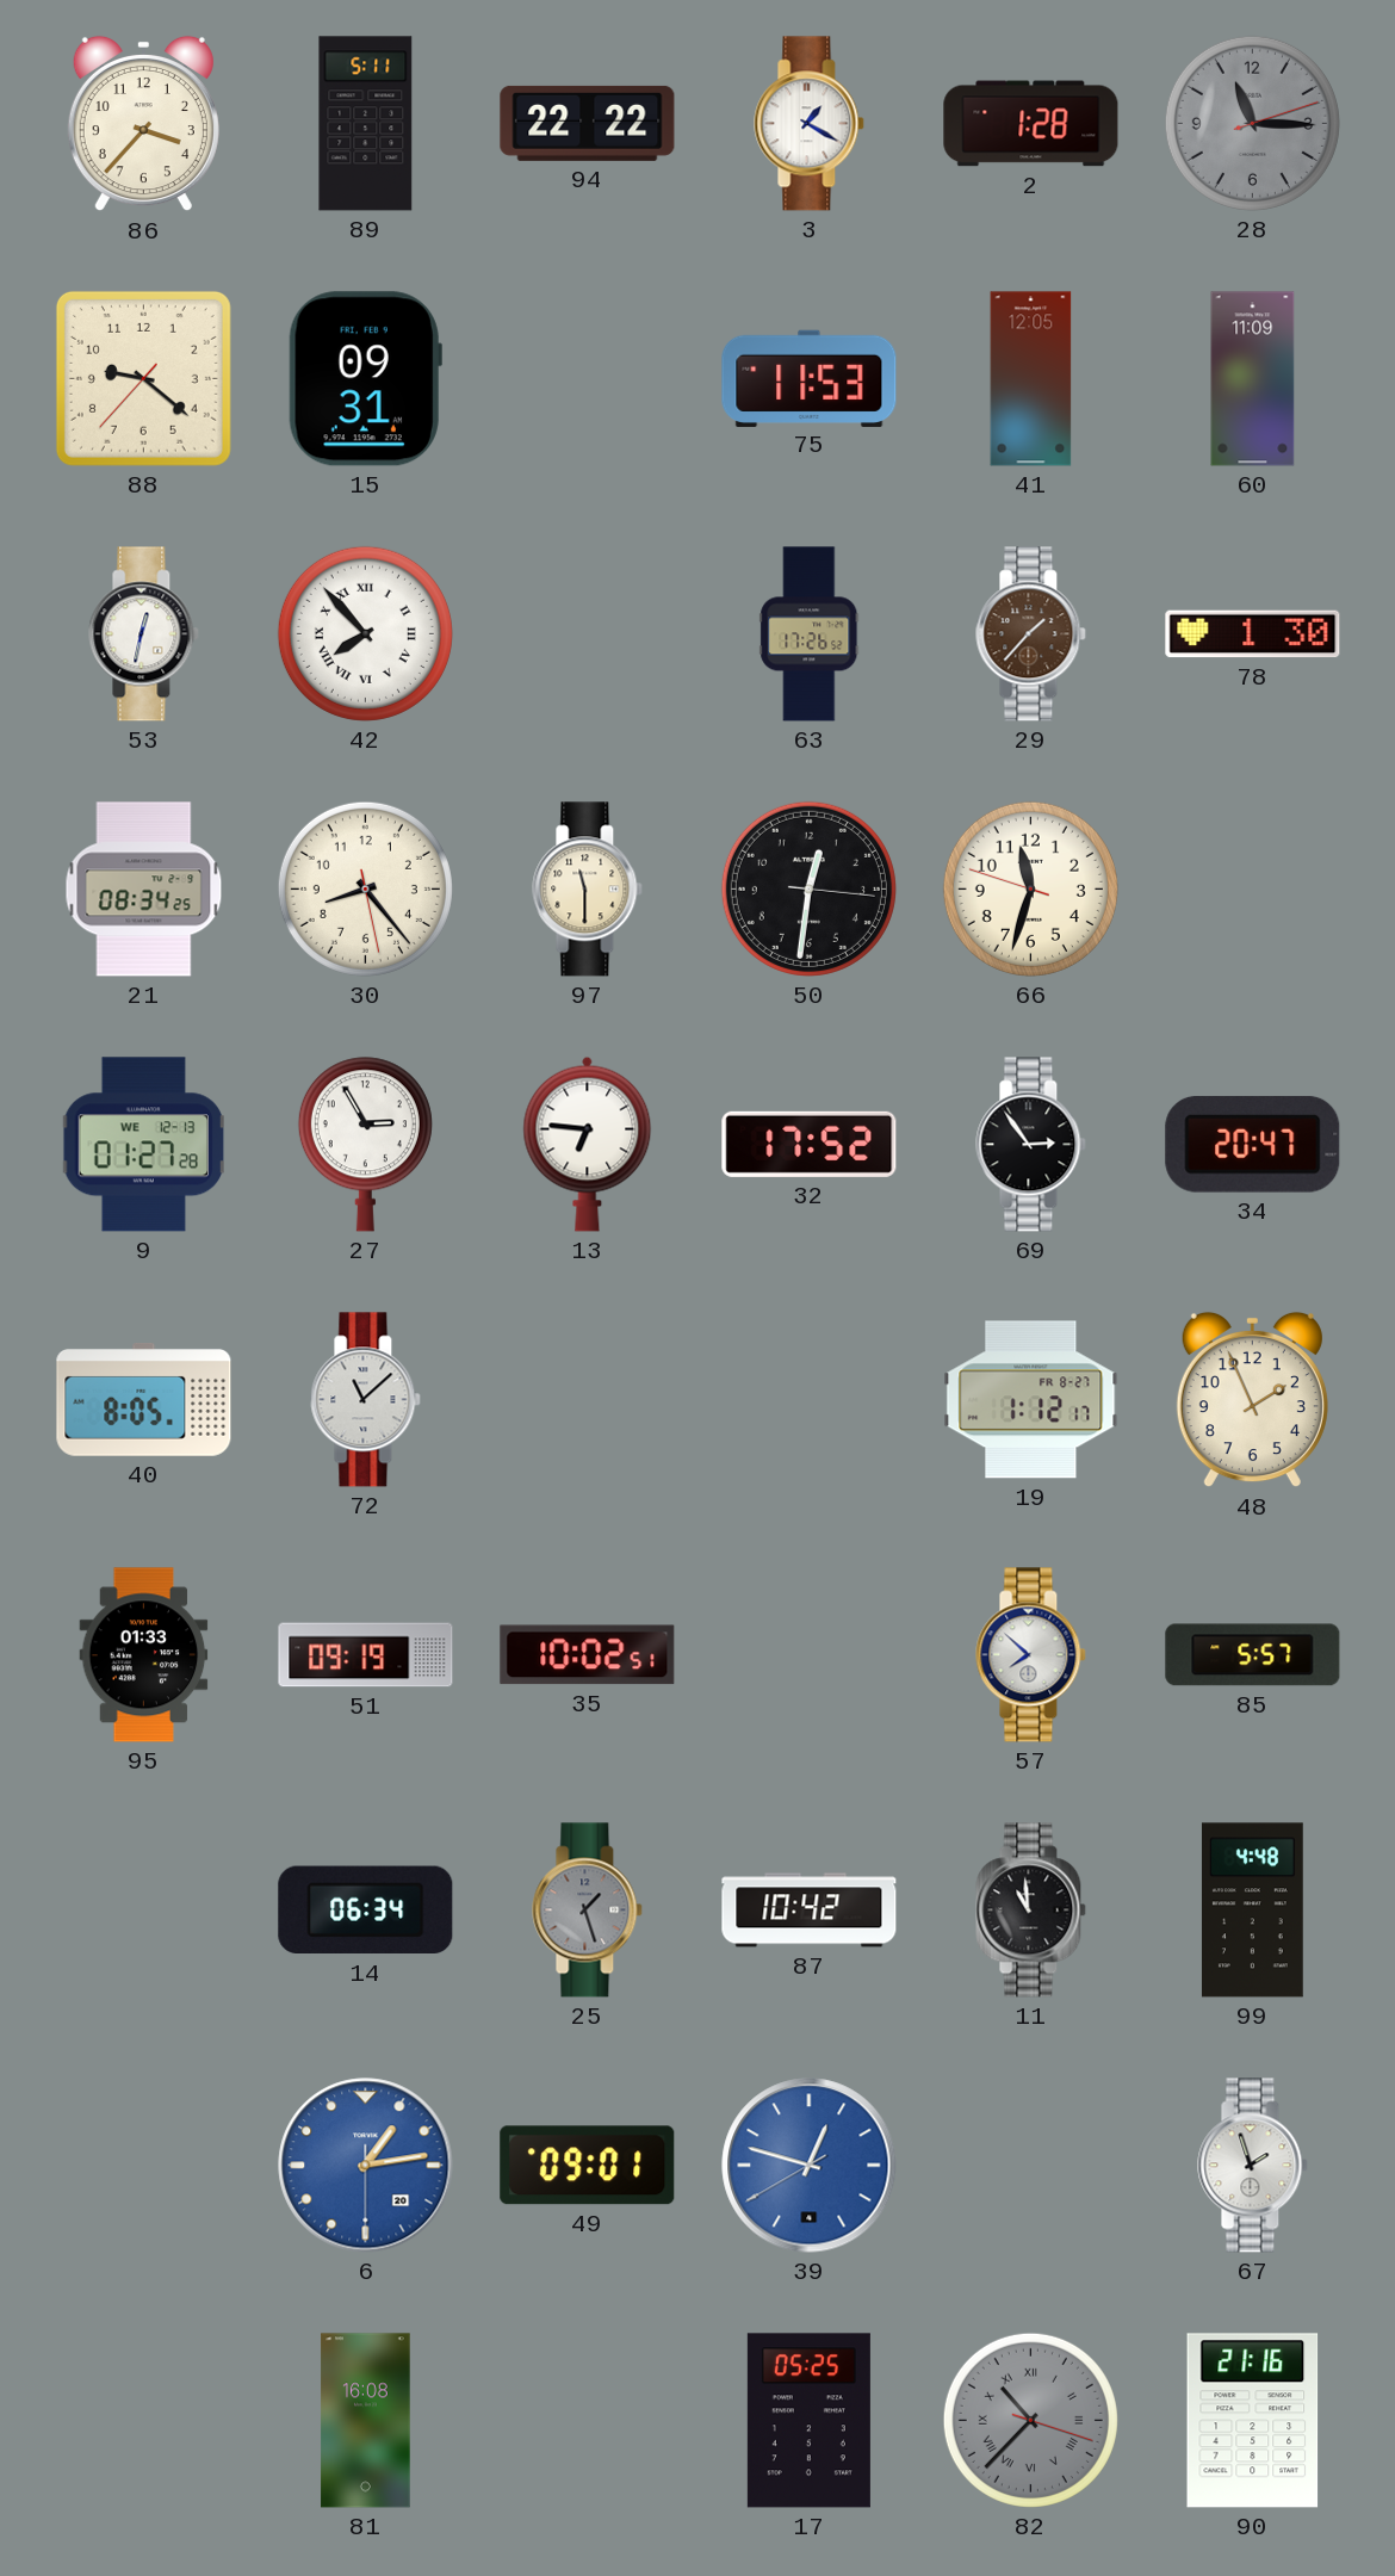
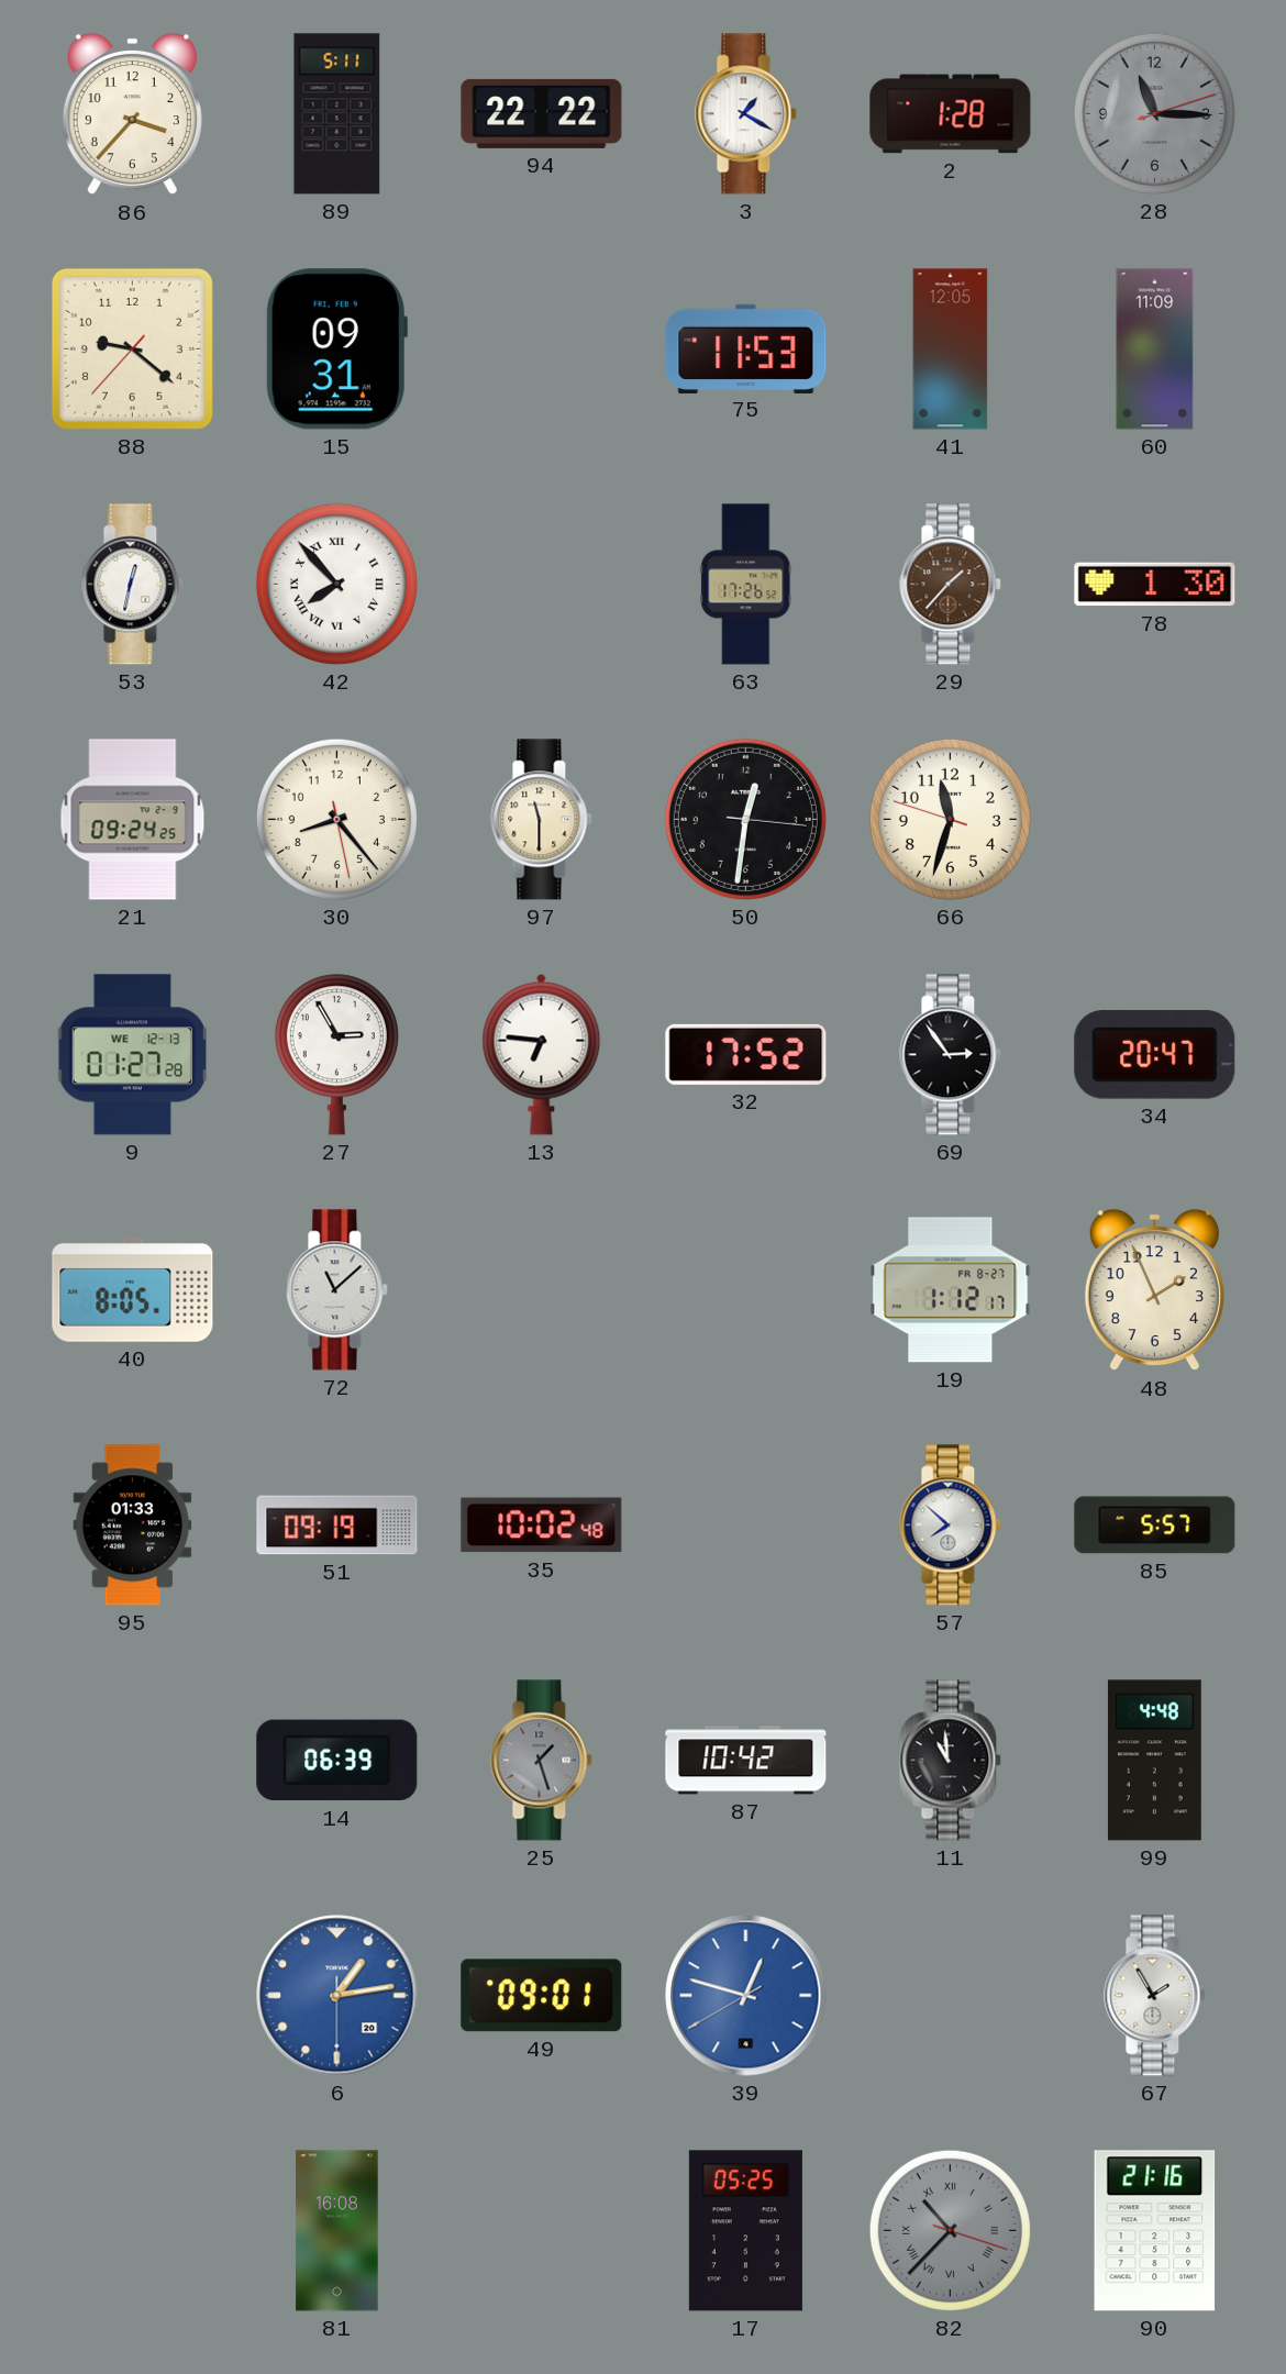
21: 08:34 -> 09:24 (133, 820)
35: 10:02:51 -> 10:02:48 (542, 1526)
14: 06:34 -> 06:39 (337, 1761)
67: 1:57 -> 1:55 (1155, 1996)
